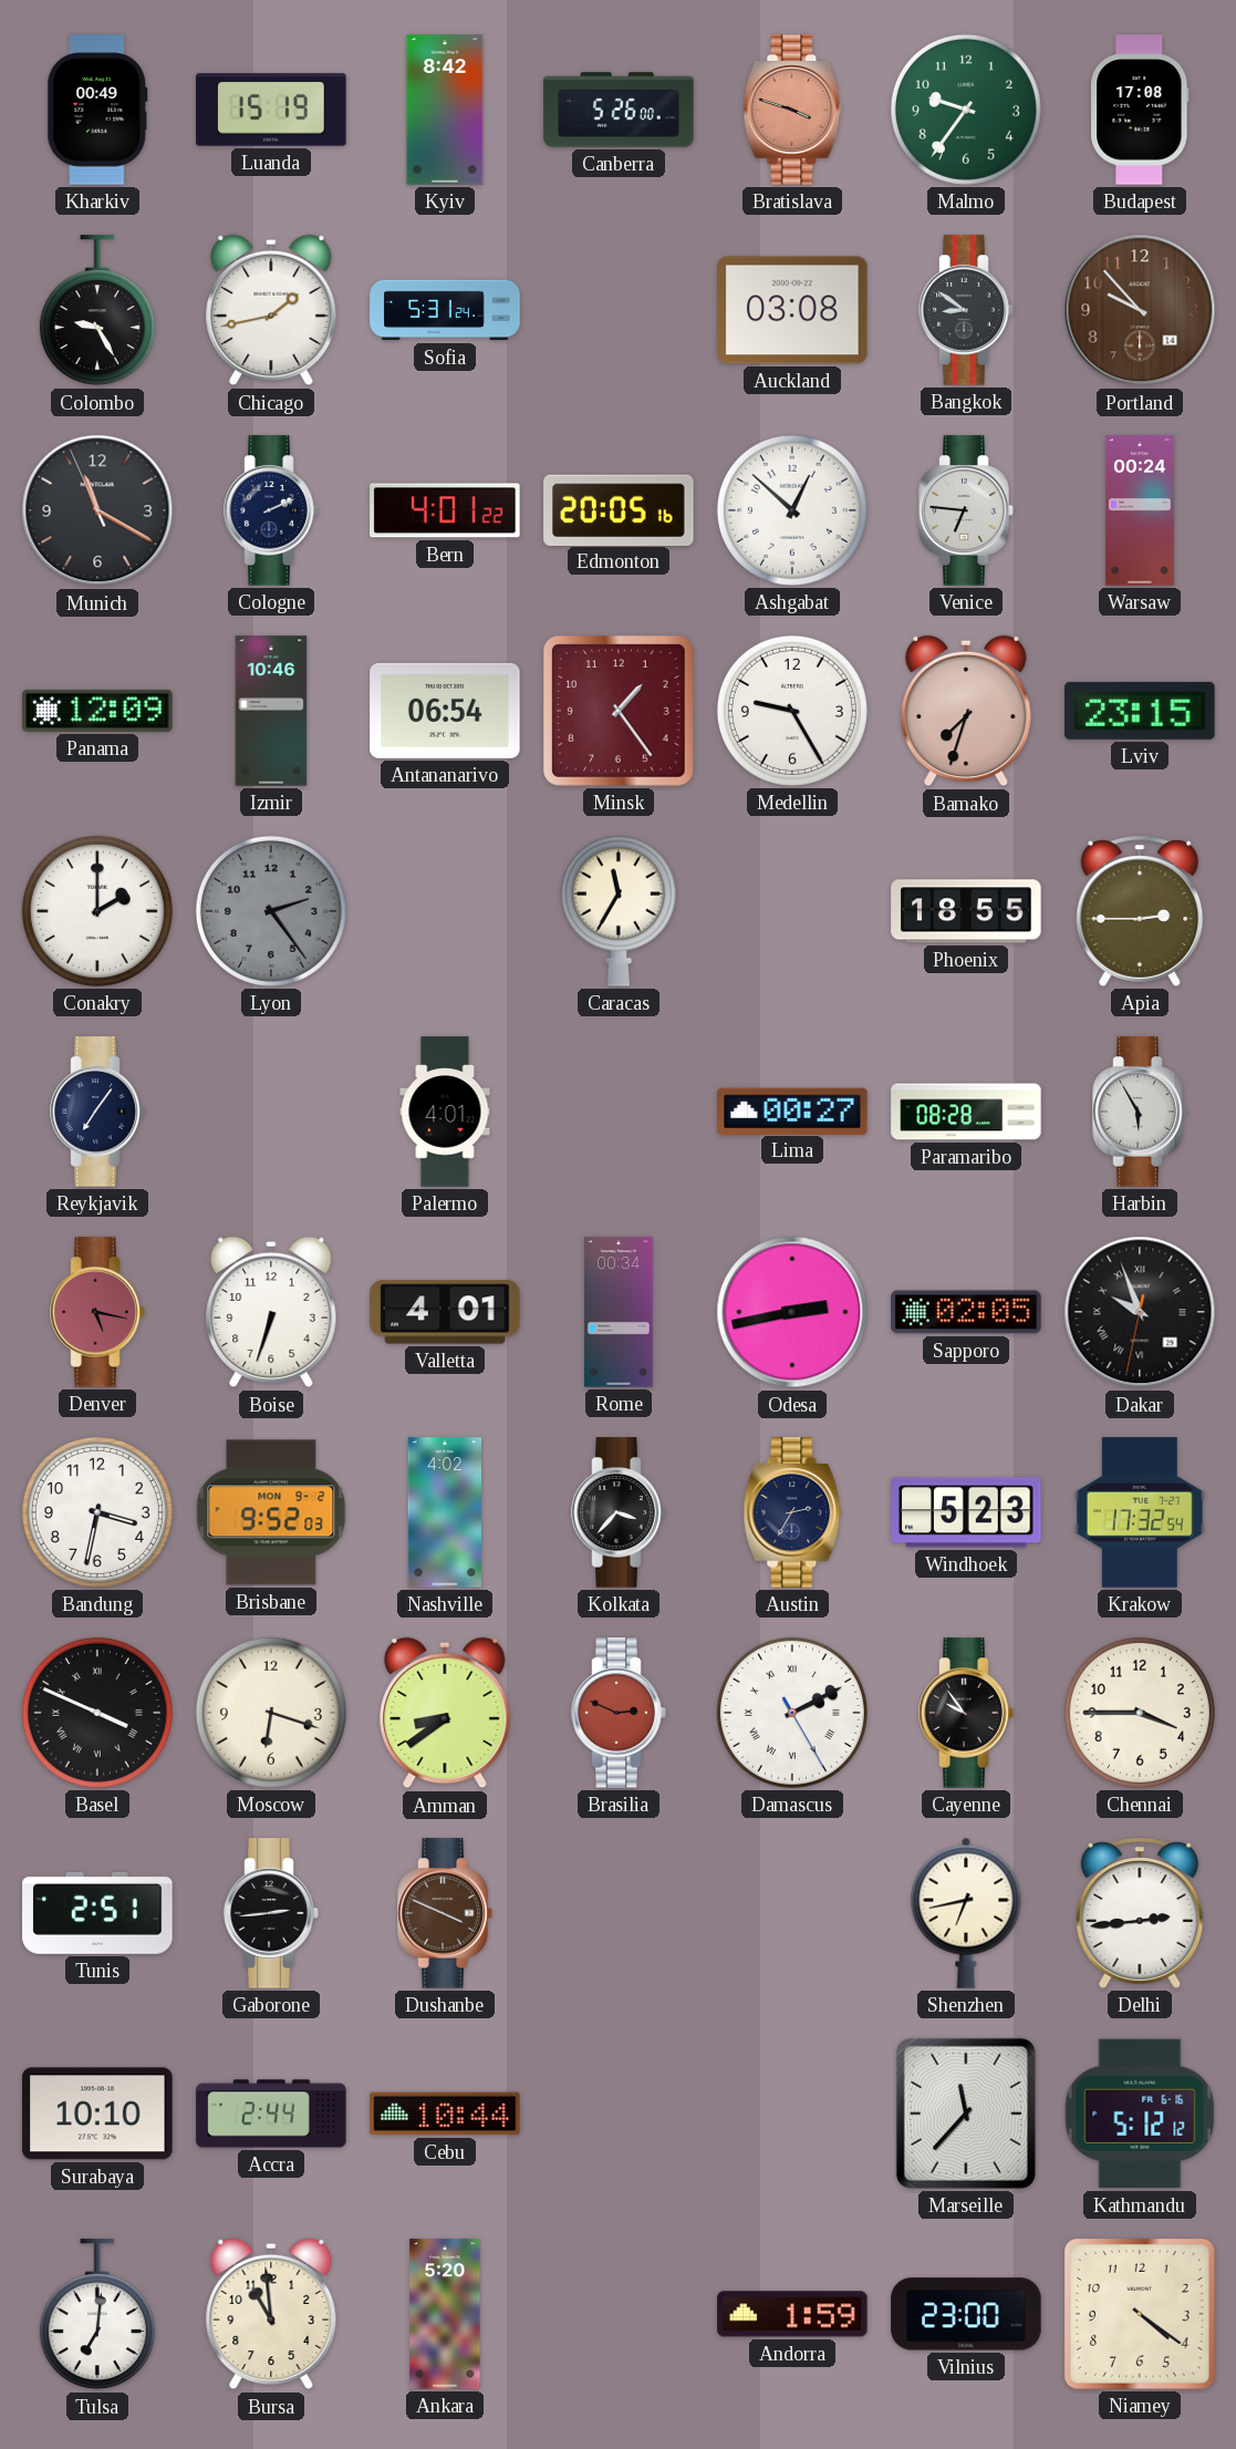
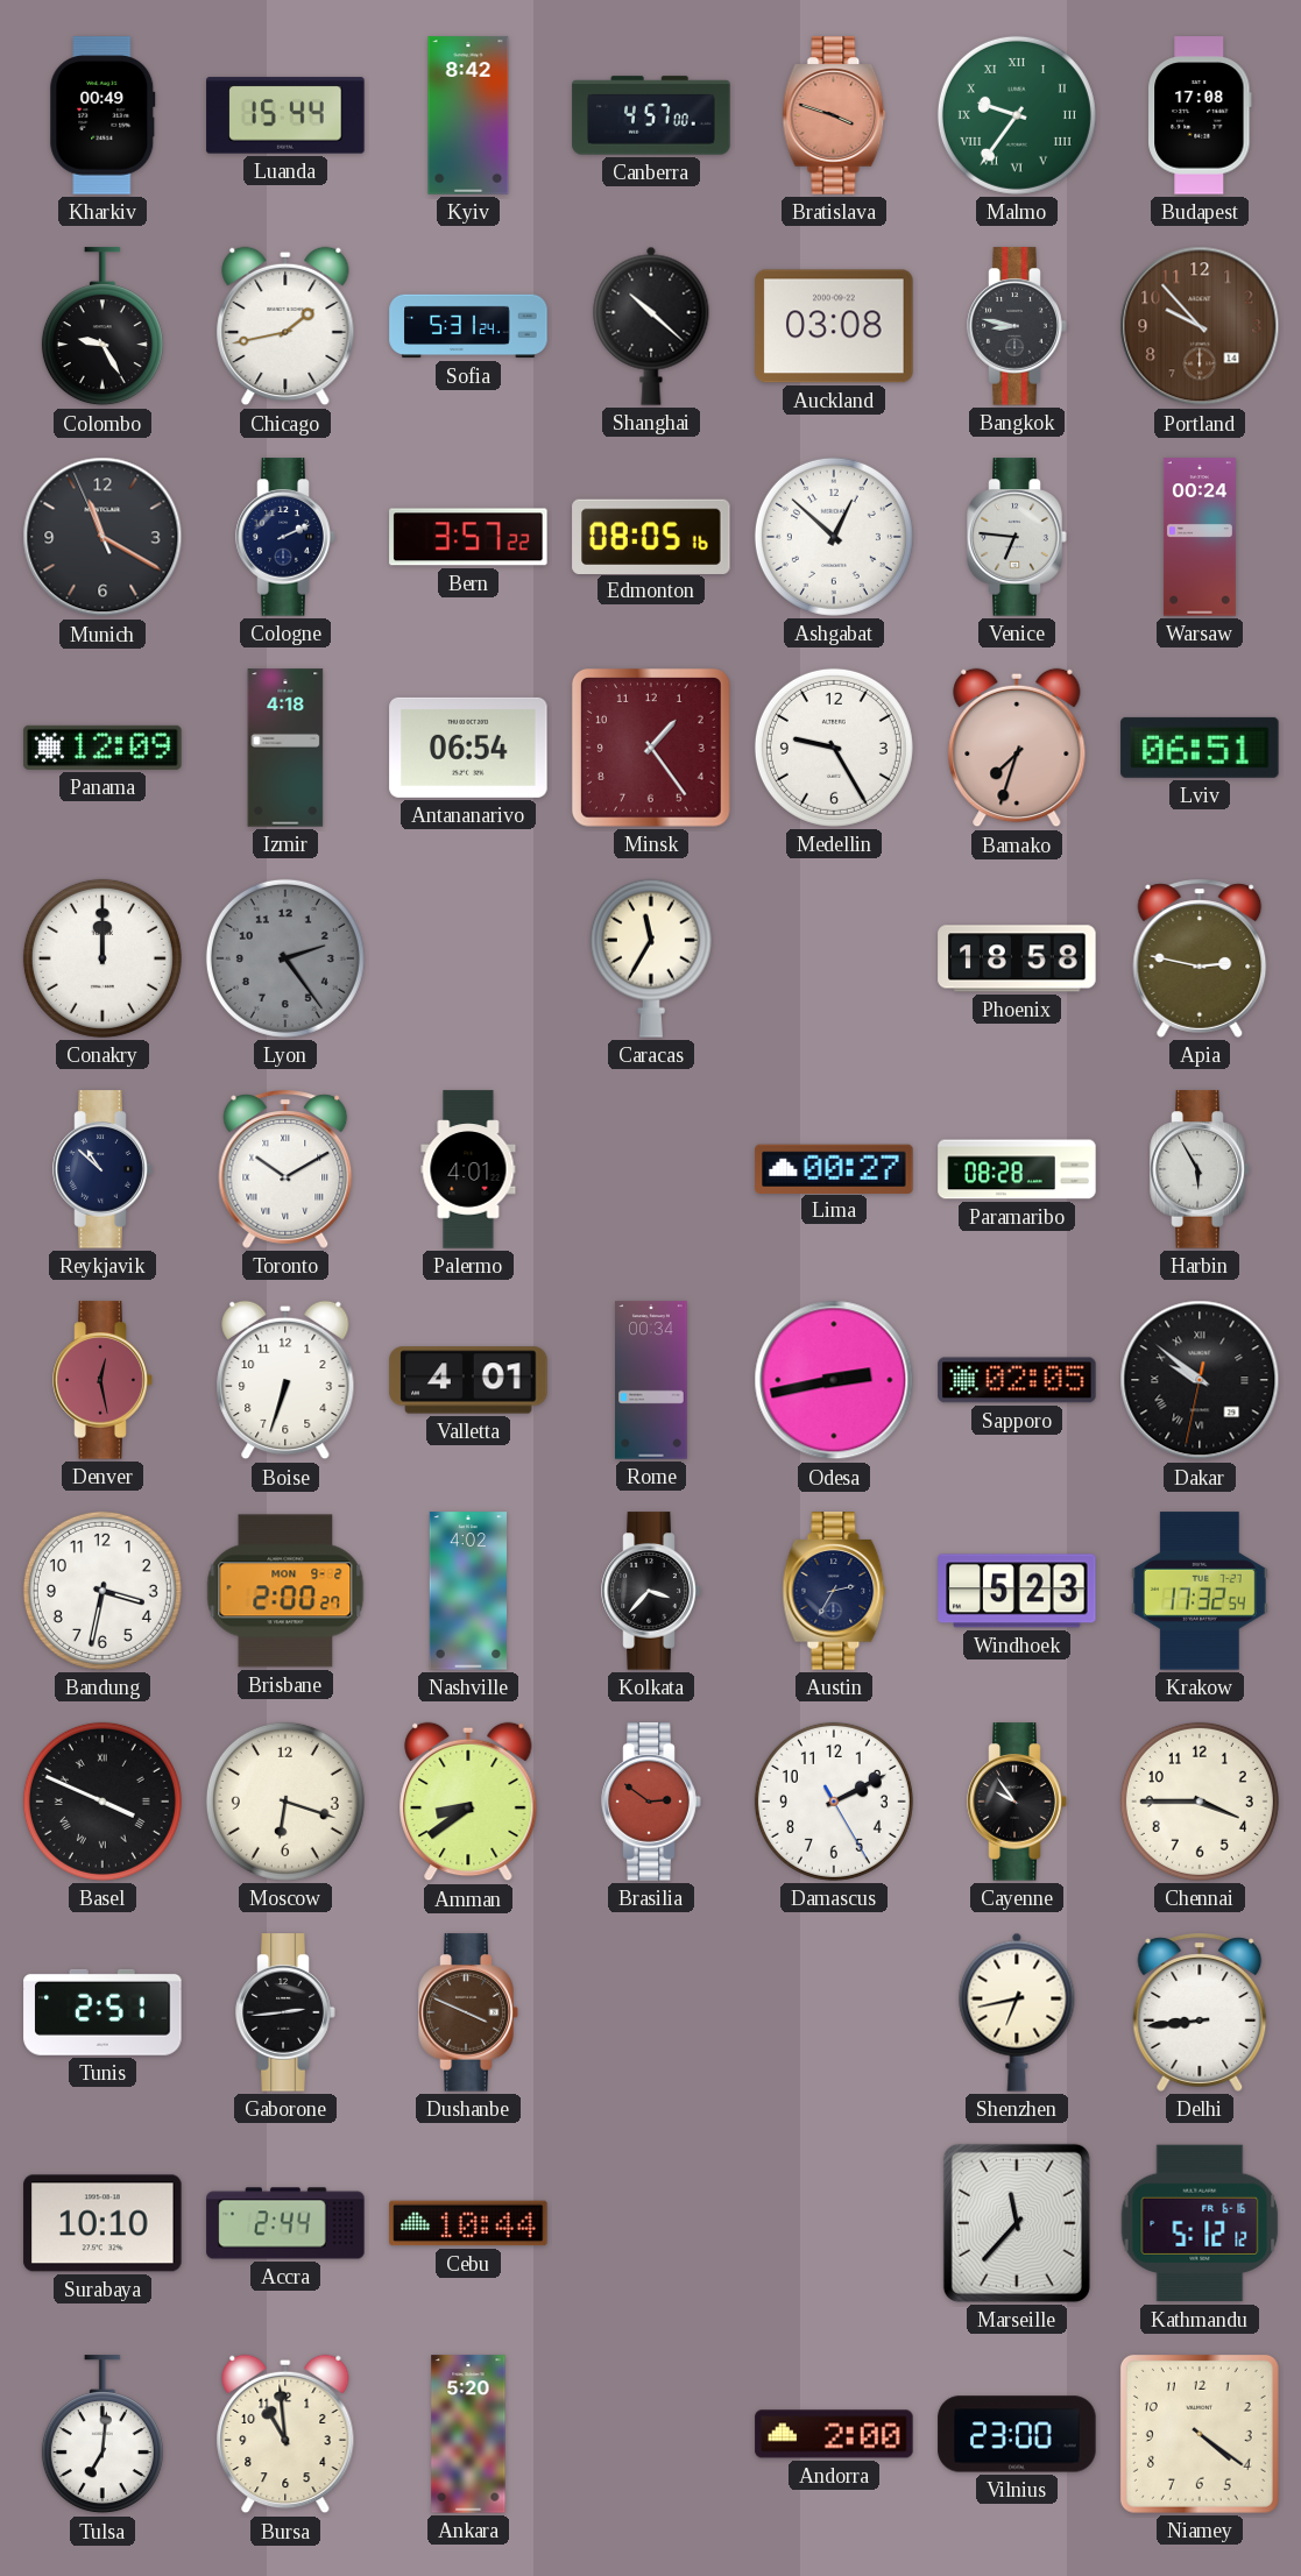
Luanda: 15:19 -> 15:44 (285, 115)
Canberra: 5:26 -> 4:57 (651, 115)
Malmo numerals: Arabic -> Roman (1017, 115)
Shanghai: none -> 10:22 (651, 326)
Bangkok: 8:51 -> 8:47 (1017, 326)
Bern: 4:01 -> 3:57 (468, 537)
Edmonton: 20:05 -> 08:05 (651, 536)
Izmir: 10:46 -> 4:18 (285, 748)
Lviv: 23:15 -> 06:51 (1200, 748)
Conakry: 2:00 -> 12:00 (102, 958)
Phoenix: 18:55 -> 18:58 (1017, 958)
Apia: 2:45 -> 2:47 (1200, 958)
Reykjavik: 7:06 -> 10:52 (102, 1169)
Toronto: none -> 10:10 (285, 1169)
Denver: 5:17 -> 12:28 (102, 1380)
Dakar: 9:56 -> 9:51 (1200, 1380)
Brisbane: 9:52 -> 2:00 (285, 1591)
Brasilia: 2:49 -> 2:51 (651, 1802)
Damascus numerals: Roman -> Arabic (834, 1802)
Delhi: 2:44 -> 8:44 (1200, 2012)
Andorra: 1:59 -> 2:00 (834, 2434)
